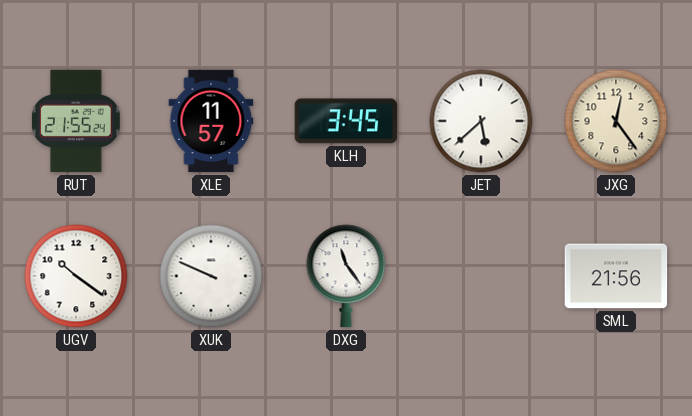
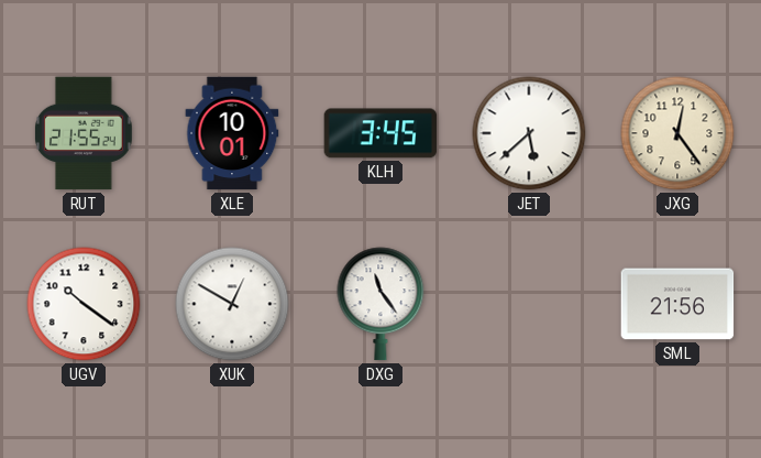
XLE: 11:57 -> 10:01 (232, 133)
XUK: 9:49 -> 12:50 (232, 304)
